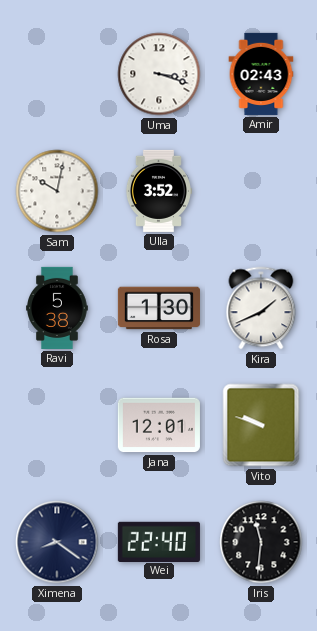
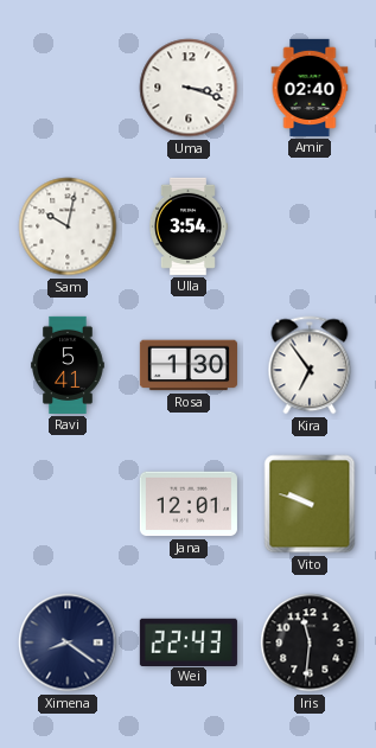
Amir: 02:43 -> 02:40 (310, 88)
Ulla: 3:52 -> 3:54 (187, 226)
Ravi: 5:38 -> 5:41 (68, 365)
Kira: 1:41 -> 6:54 (310, 365)
Wei: 22:40 -> 22:43 (189, 641)
